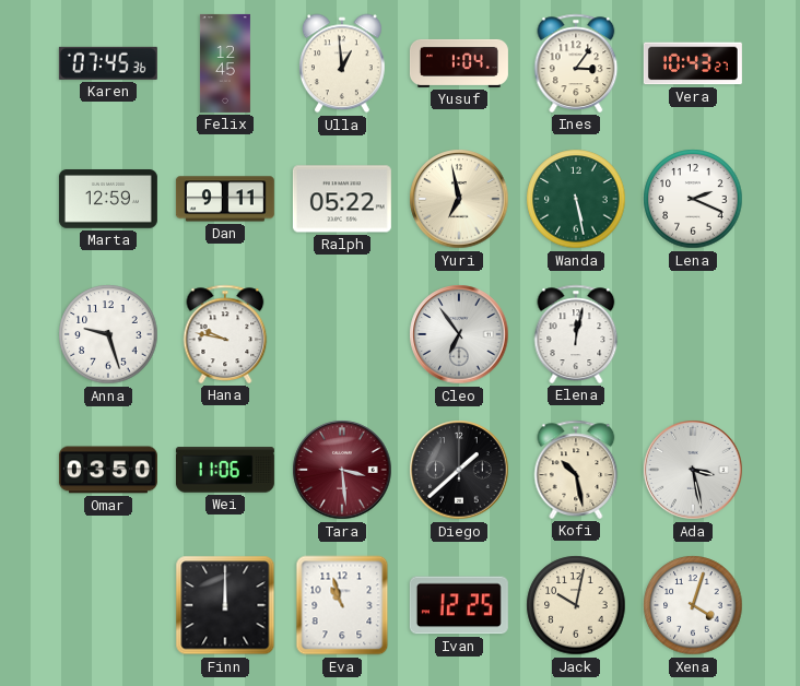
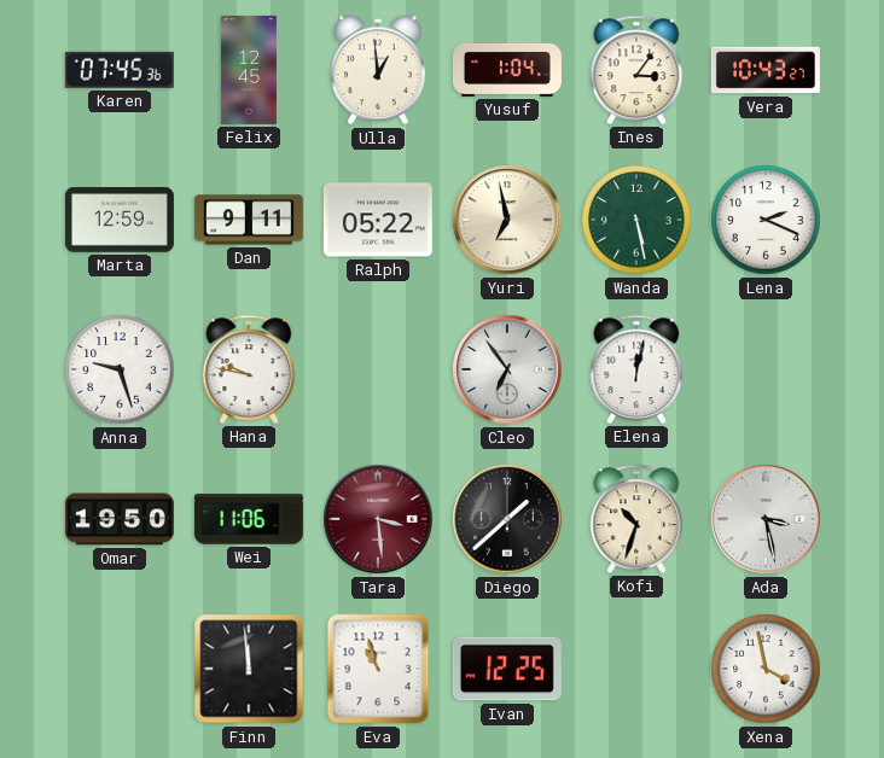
Omar: 03:50 -> 19:50 (120, 519)
Kofi: 10:28 -> 10:33 (636, 519)
Finn: 12:00 -> 11:59 (249, 669)
Jack: 10:02 -> none (576, 605)
Xena: 4:03 -> 3:58 (766, 669)
